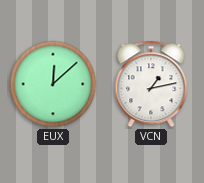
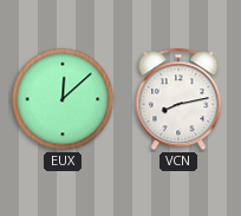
VCN: 1:13 -> 8:13 (178, 99)
